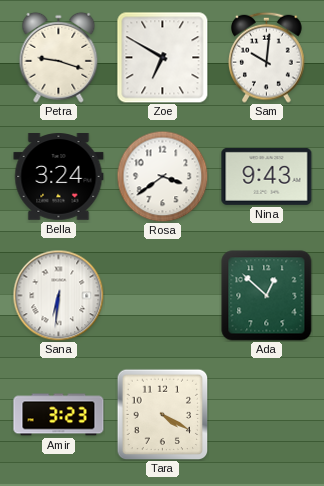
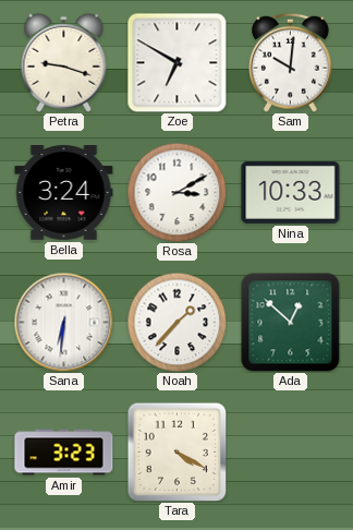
Rosa: 3:39 -> 3:10 (176, 192)
Nina: 9:43 -> 10:33 (291, 192)
Noah: none -> 1:37 (176, 322)
